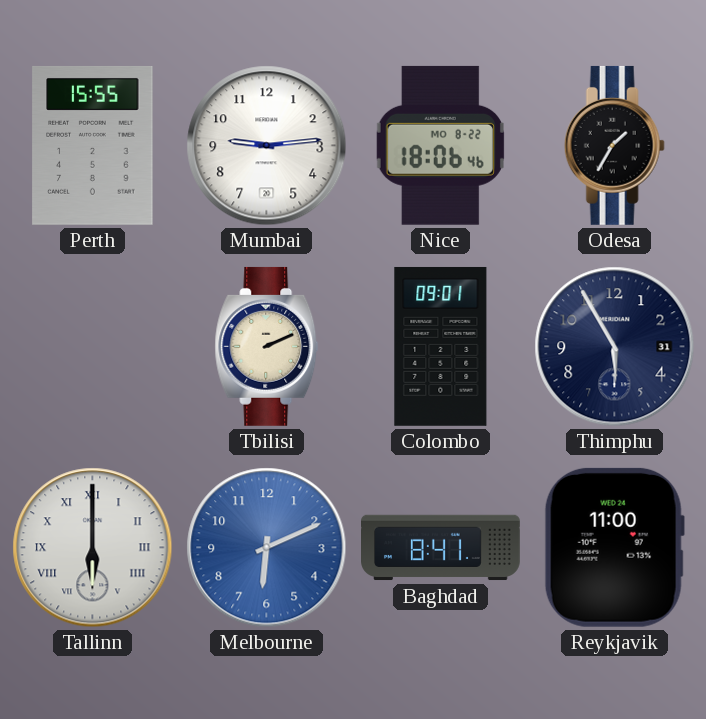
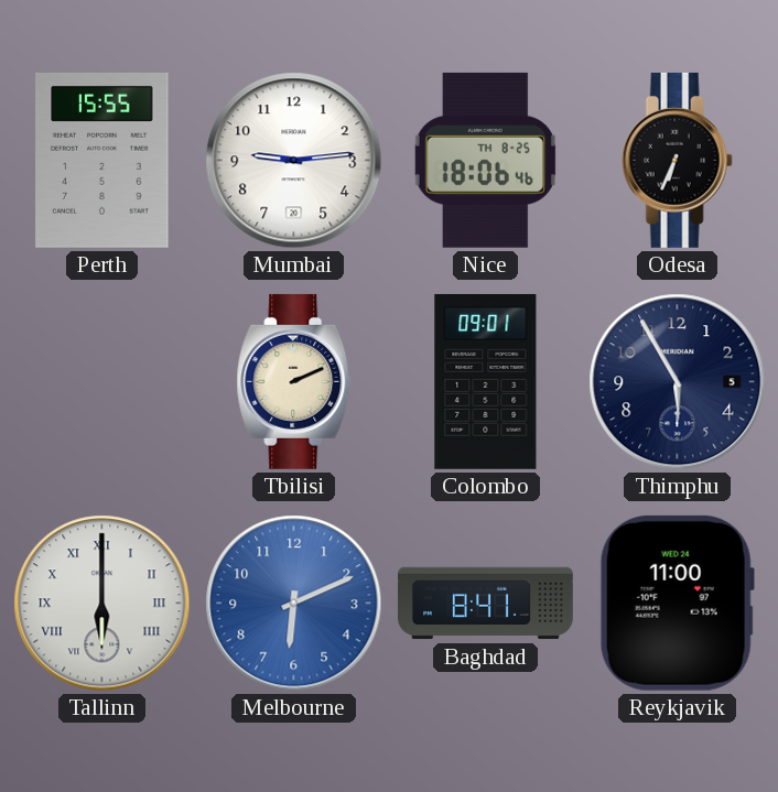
Nice date: MO 8-22 -> TH 8-25 (485, 160)
Odesa: 1:35 -> 6:34 (677, 160)
Thimphu date: 31 -> 5 (678, 382)
